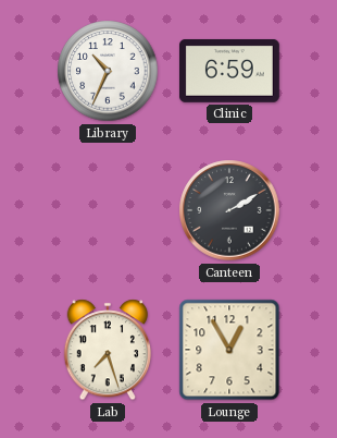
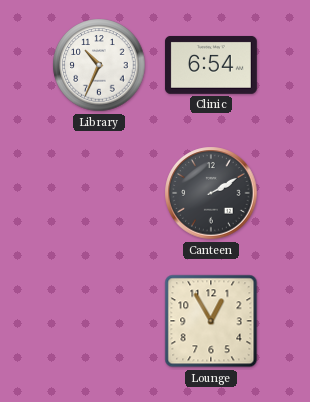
Clinic: 6:59 -> 6:54 (211, 65)
Lab: 7:27 -> none (108, 350)
